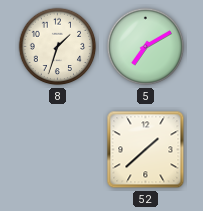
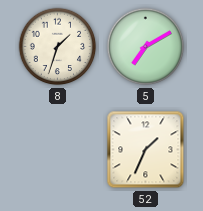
52: 1:38 -> 1:34 (146, 150)
